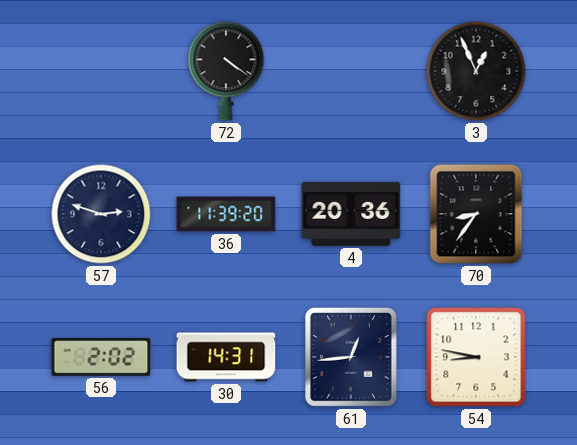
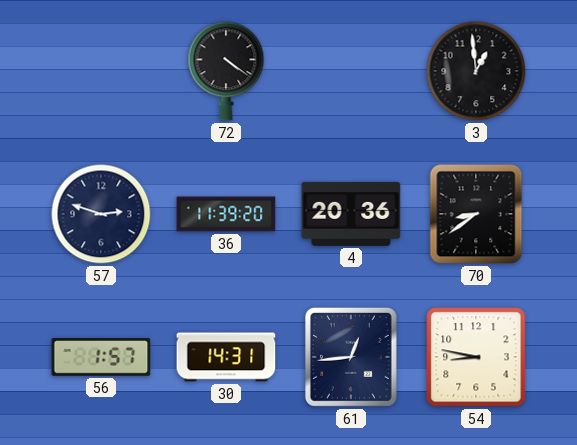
3: 12:56 -> 12:59 (476, 71)
70: 8:36 -> 8:39 (476, 214)
56: 2:02 -> 1:57 (101, 357)
